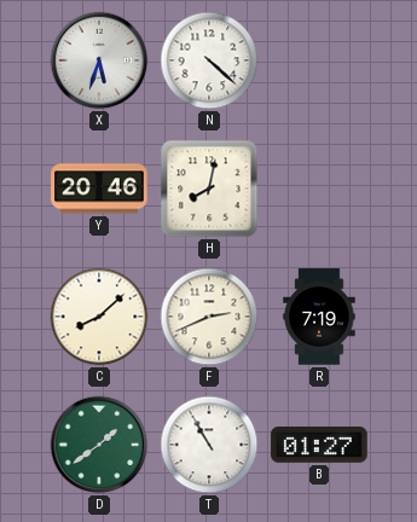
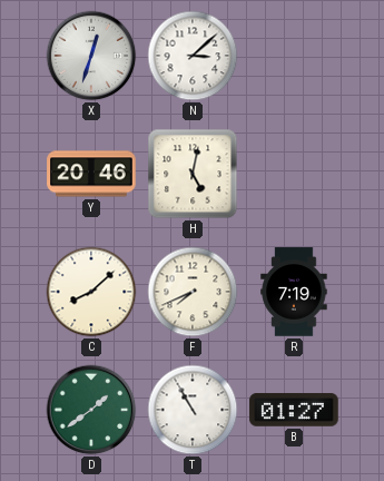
X: 5:33 -> 12:33 (91, 56)
N: 4:22 -> 3:08 (193, 56)
H: 8:02 -> 5:02 (193, 174)
F: 2:41 -> 7:41 (193, 292)
